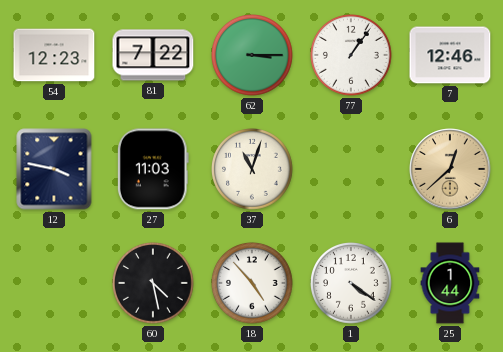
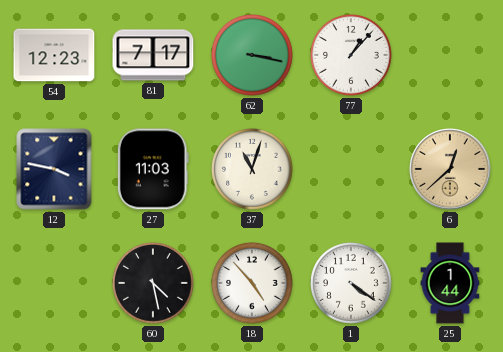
81: 7:22 -> 7:17 (153, 55)
62: 3:15 -> 3:17 (253, 56)
77: 1:06 -> 1:07 (352, 56)
7: 12:46 -> none (450, 55)
